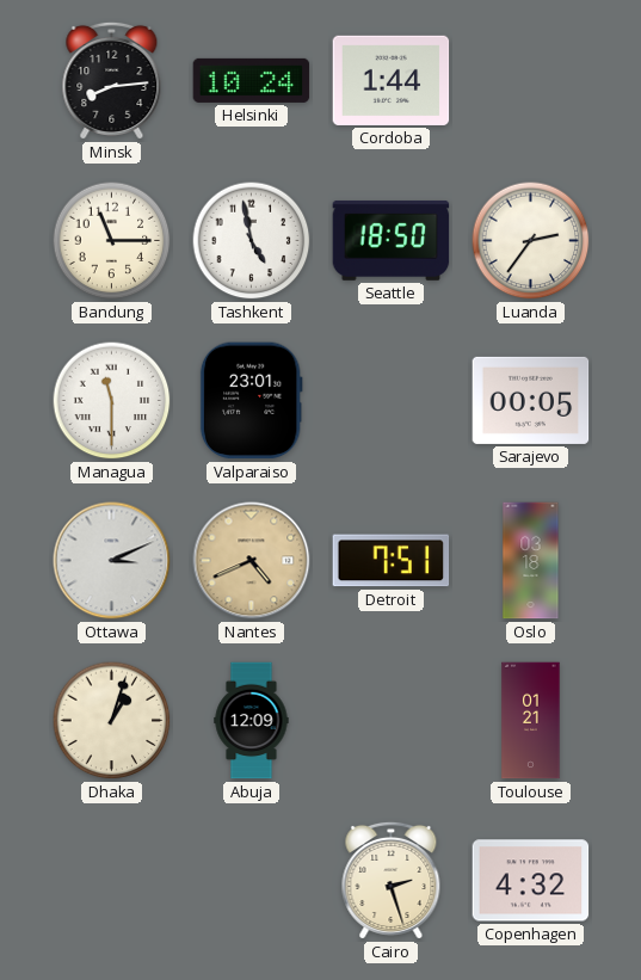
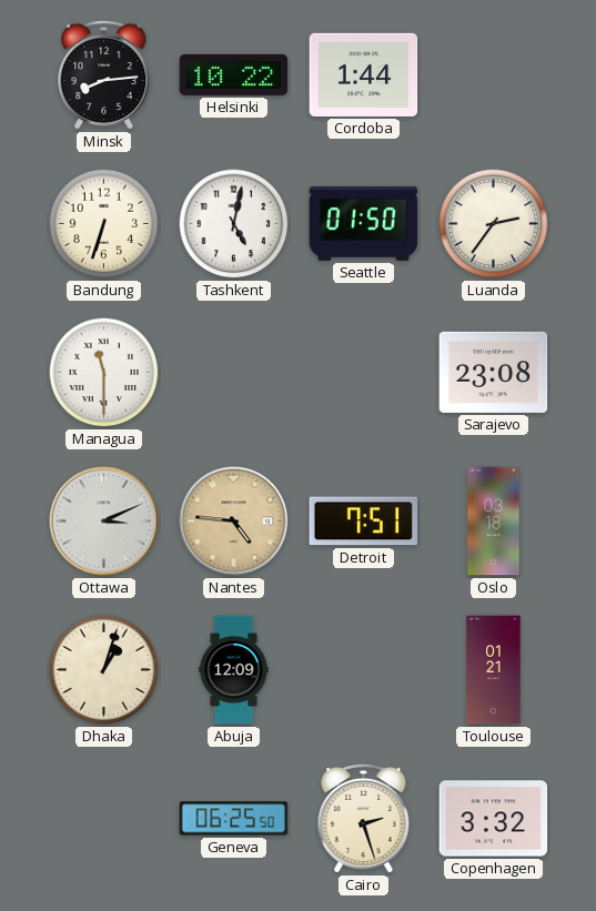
Helsinki: 10:24 -> 10:22 (234, 74)
Bandung: 11:15 -> 6:33 (104, 224)
Tashkent: 4:58 -> 5:02 (234, 224)
Seattle: 18:50 -> 01:50 (364, 223)
Valparaiso: 23:01 -> none (251, 401)
Sarajevo: 00:05 -> 23:08 (494, 372)
Nantes: 4:41 -> 4:46 (234, 522)
Geneva: none -> 06:25 (234, 819)
Copenhagen: 4:32 -> 3:32 (494, 819)
